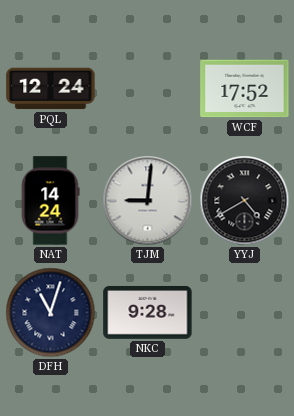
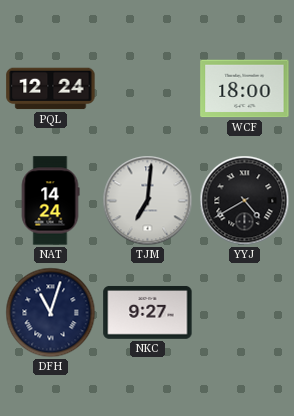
WCF: 17:52 -> 18:00 (245, 89)
TJM: 9:01 -> 7:01 (148, 201)
NKC: 9:28 -> 9:27 (148, 312)
